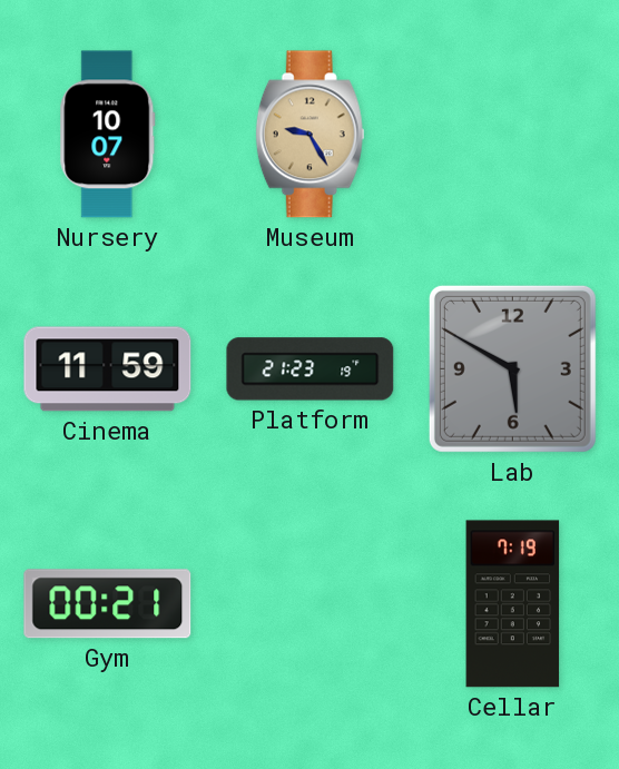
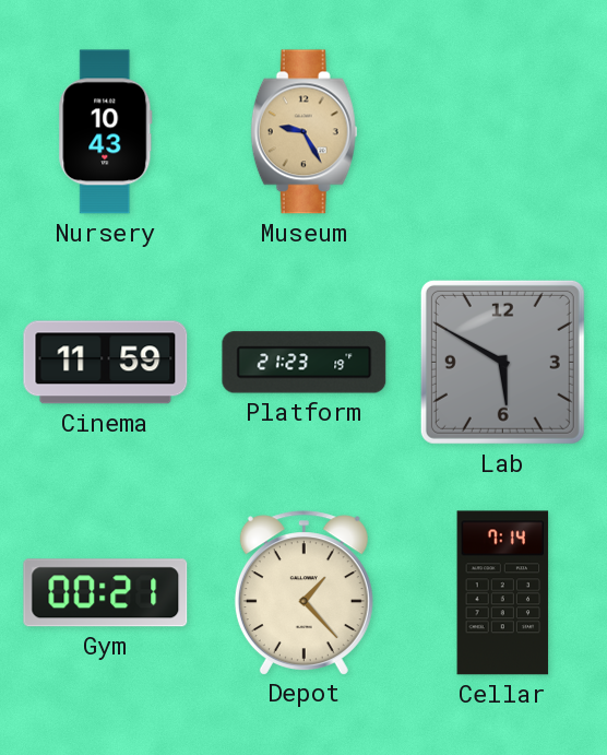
Nursery: 10:07 -> 10:43 (106, 132)
Depot: none -> 1:23 (303, 592)
Cellar: 7:19 -> 7:14 (503, 593)
